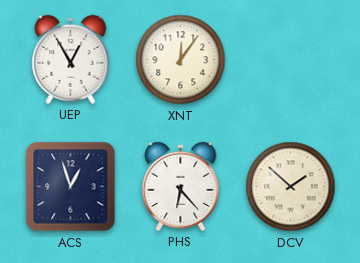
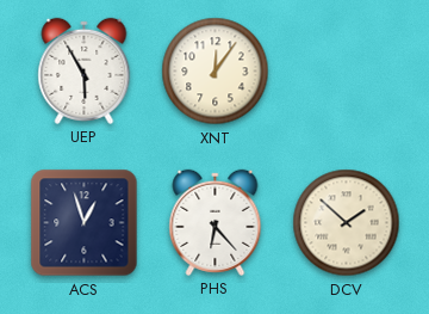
UEP: 12:55 -> 5:55 (85, 70)
